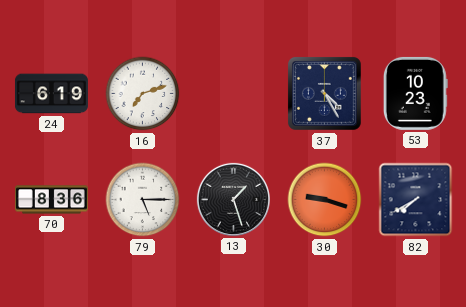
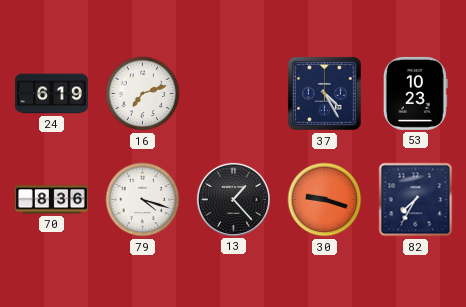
79: 5:15 -> 4:18 (143, 200)
13: 1:27 -> 1:23 (233, 199)
82: 7:40 -> 7:35 (416, 200)
